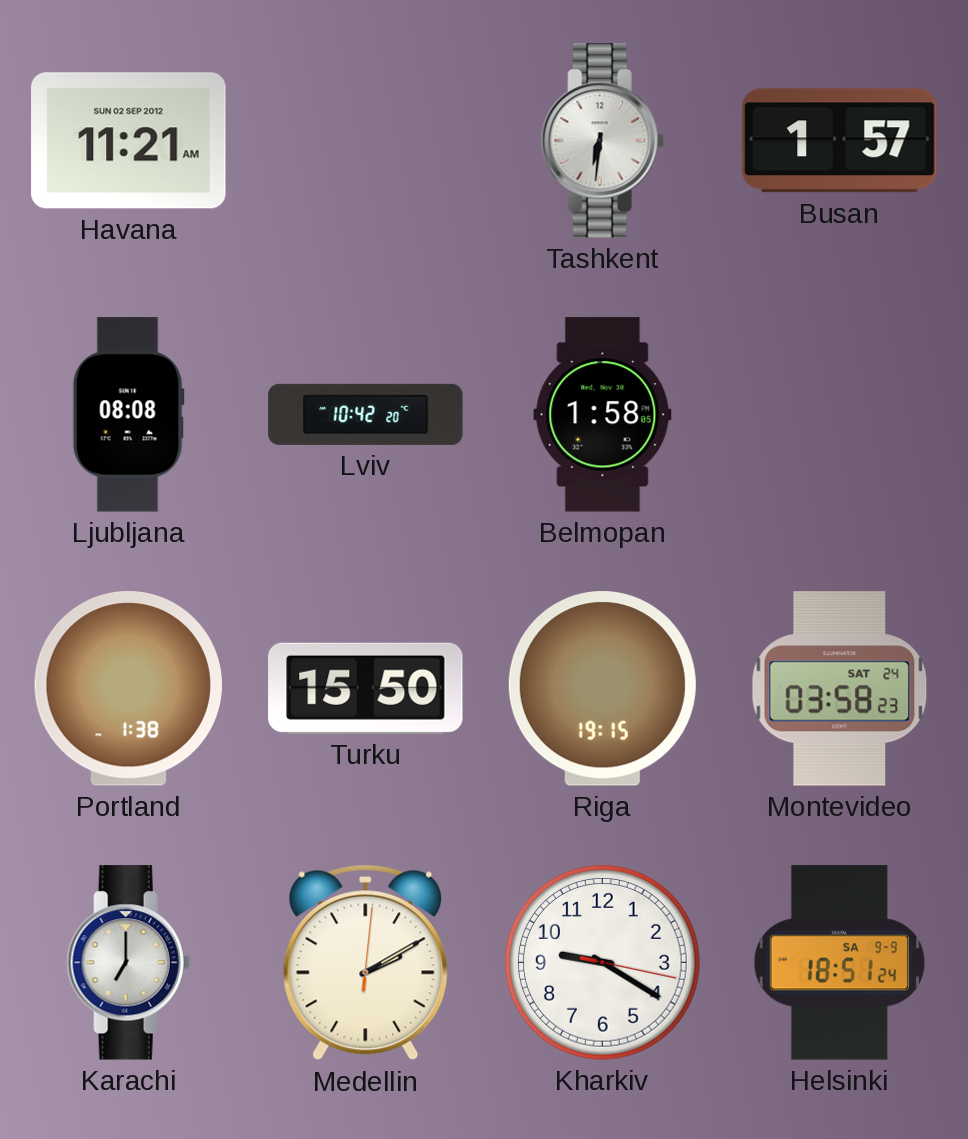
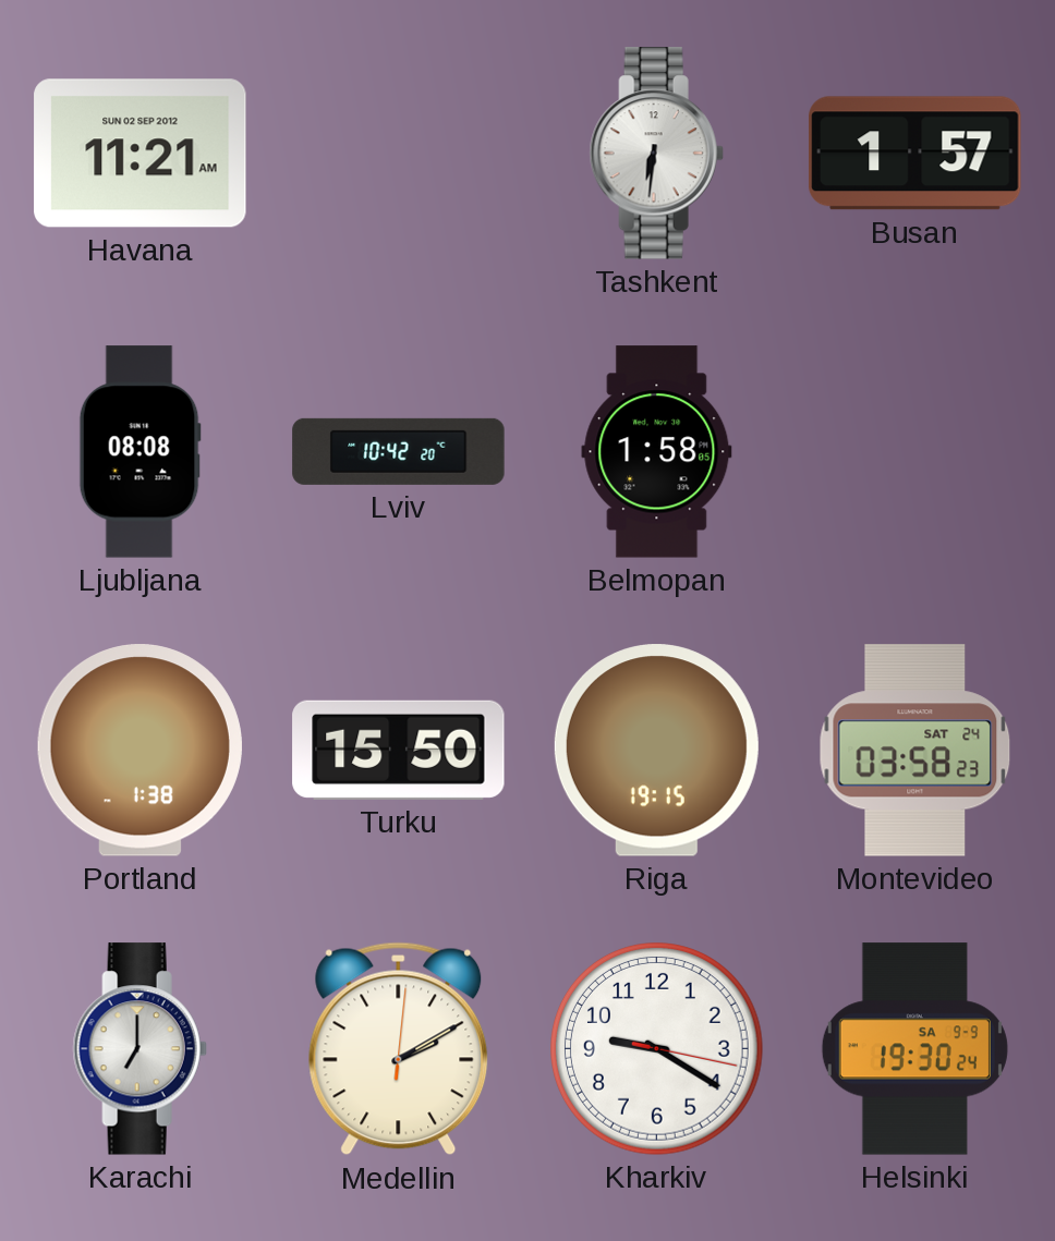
Helsinki: 18:51 -> 19:30 (914, 1049)
